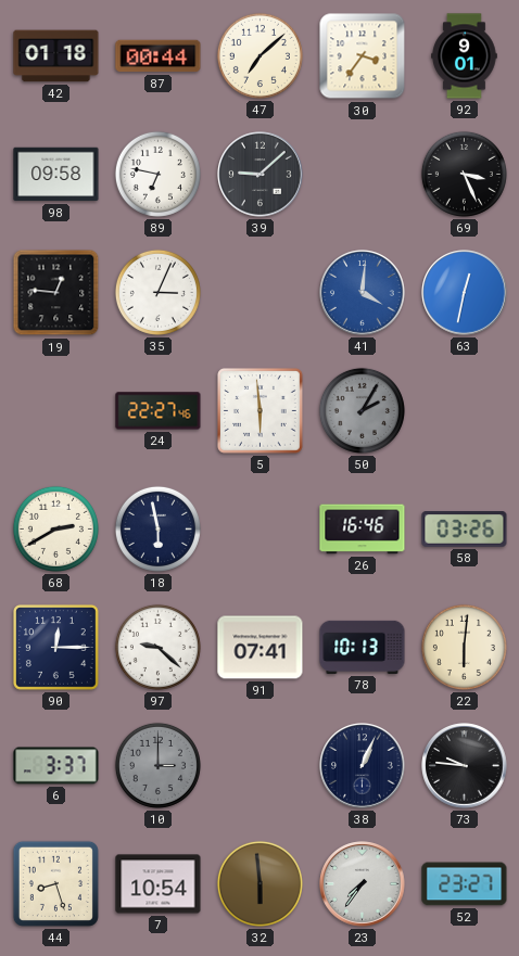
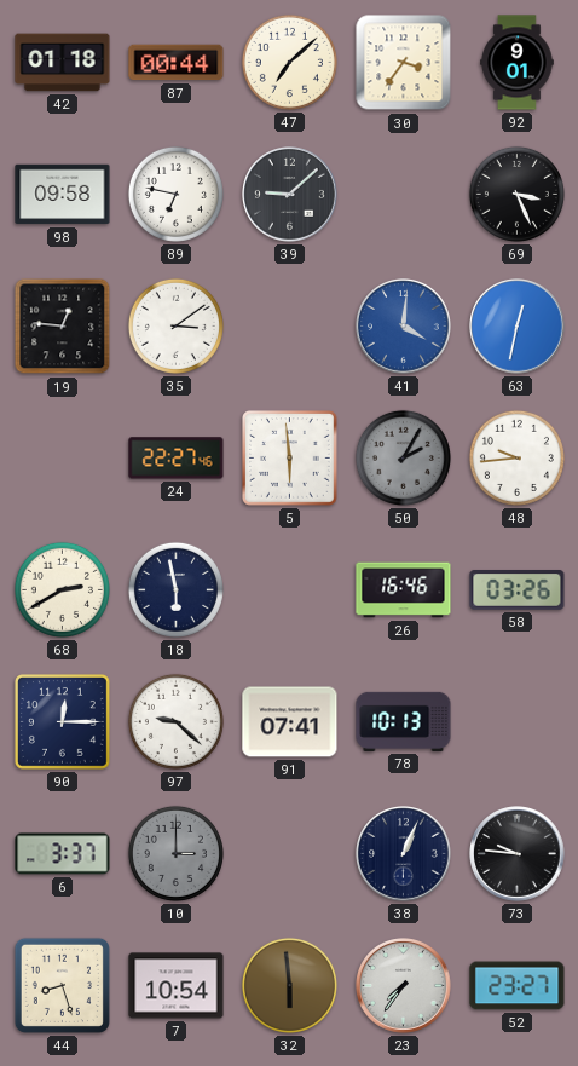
35: 3:04 -> 3:09 (175, 325)
48: none -> 9:44 (516, 457)
22: 6:01 -> none (464, 647)
